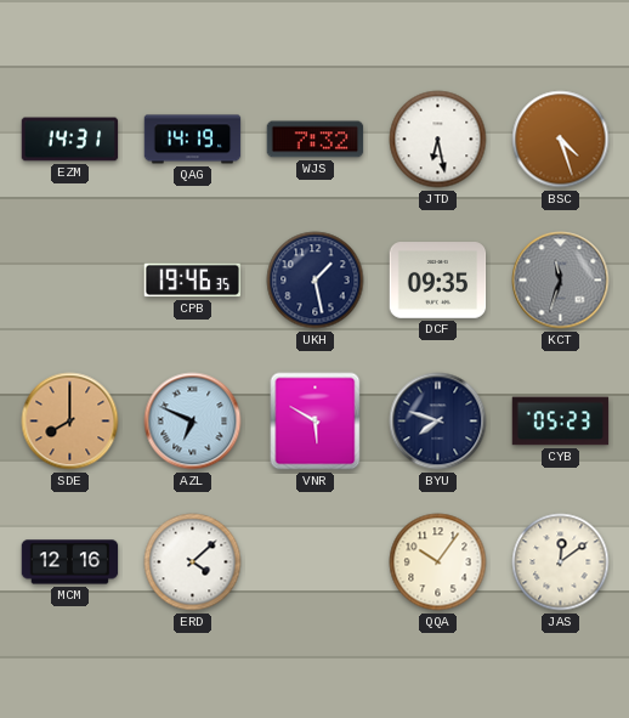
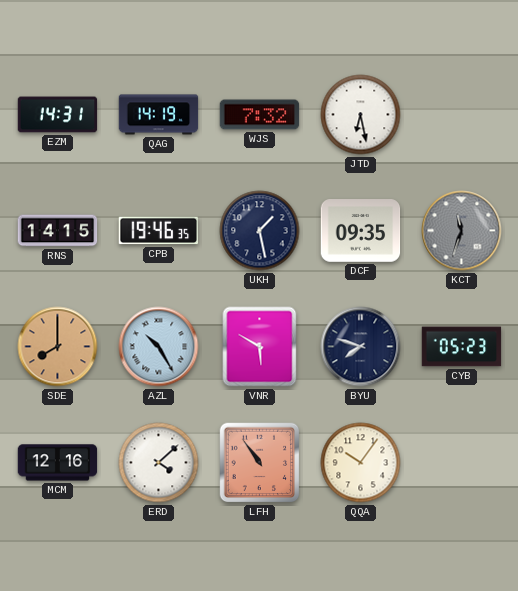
BSC: 4:27 -> none (561, 140)
RNS: none -> 14:15 (58, 231)
AZL: 6:49 -> 10:25 (159, 347)
LFH: none -> 10:54 (260, 463)
JAS: 12:09 -> none (561, 562)
